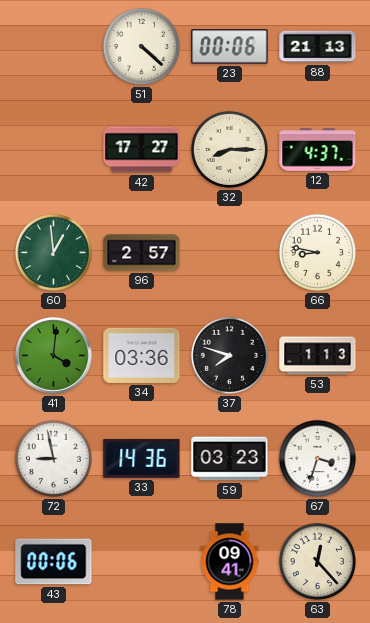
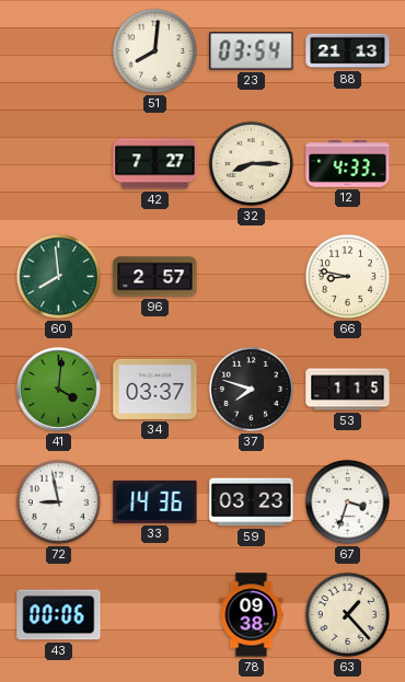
51: 4:22 -> 8:01 (154, 50)
23: 00:06 -> 03:54 (252, 51)
42: 17:27 -> 7:27 (155, 164)
12: 4:37 -> 4:33 (348, 164)
60: 12:59 -> 7:59 (58, 276)
34: 03:36 -> 03:37 (155, 389)
53: 1:13 -> 1:15 (348, 390)
78: 09:41 -> 09:38 (252, 615)
63: 12:23 -> 1:23 (347, 614)
